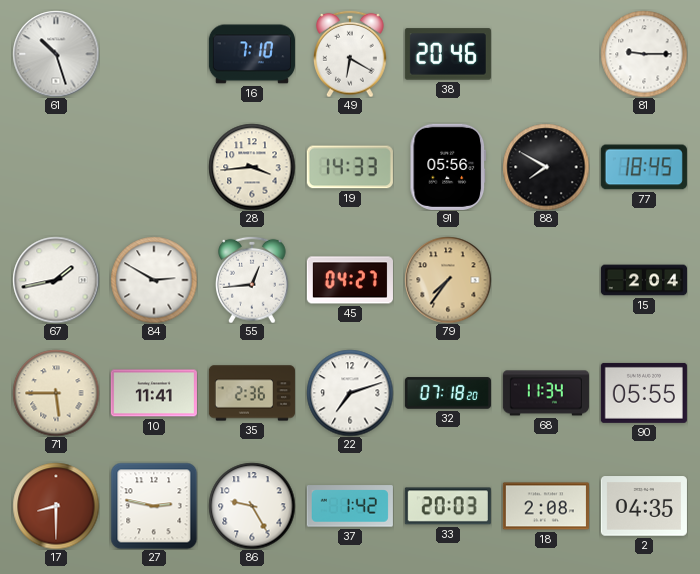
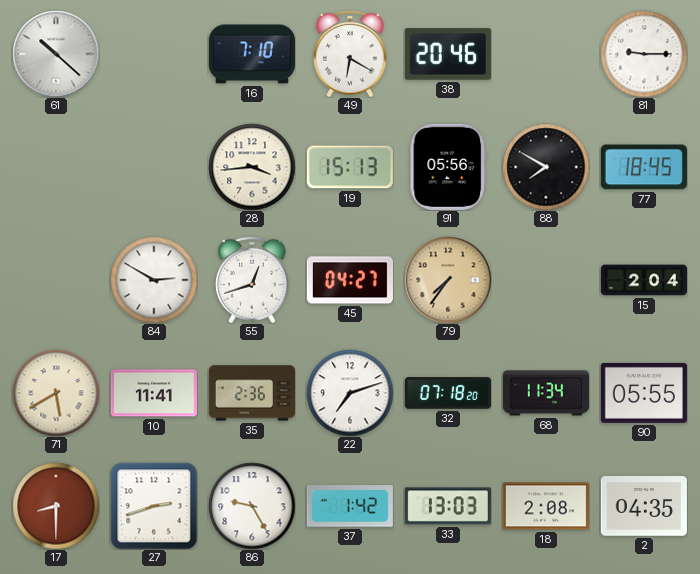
61: 10:27 -> 10:22 (56, 54)
19: 14:33 -> 15:13 (350, 167)
67: 1:43 -> none (56, 280)
55: 12:44 -> 12:42 (253, 280)
71: 5:45 -> 5:40 (56, 393)
27: 2:47 -> 2:42 (154, 506)
33: 20:03 -> 13:03 (448, 506)
